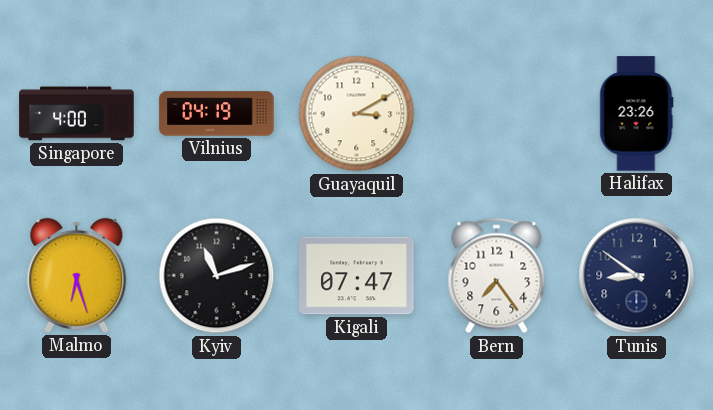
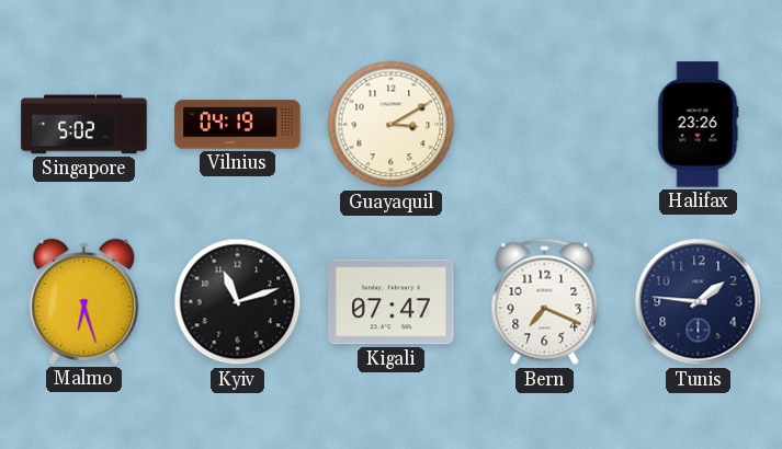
Singapore: 4:00 -> 5:02 (84, 125)
Bern: 7:24 -> 7:19 (545, 302)
Tunis: 8:51 -> 1:46 (699, 302)
